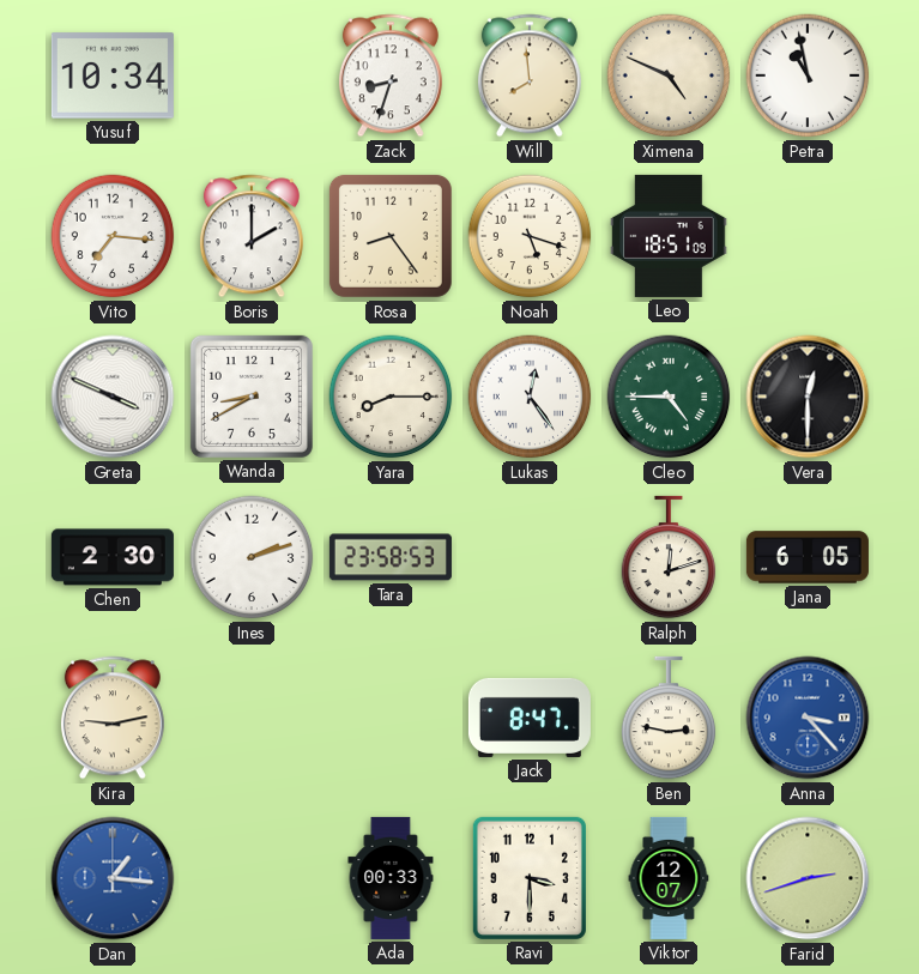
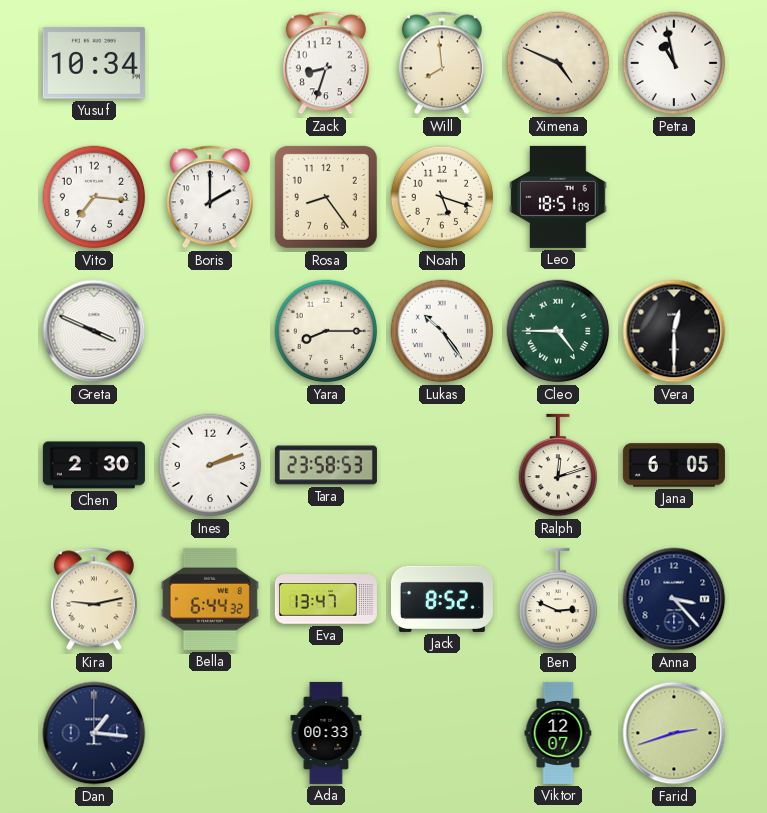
Wanda: 8:40 -> none (252, 397)
Lukas: 12:24 -> 10:24 (442, 331)
Bella: none -> 6:44 (210, 599)
Eva: none -> 13:47 (326, 599)
Jack: 8:47 -> 8:52 (442, 599)
Ben: 2:47 -> 2:49 (558, 599)
Anna dial: blue -> navy (674, 599)
Dan dial: blue -> navy (94, 733)
Ravi: 3:30 -> none (530, 878)
